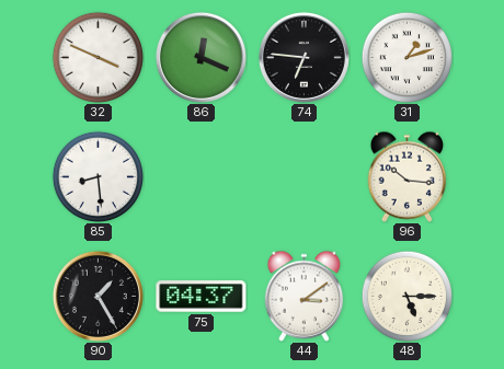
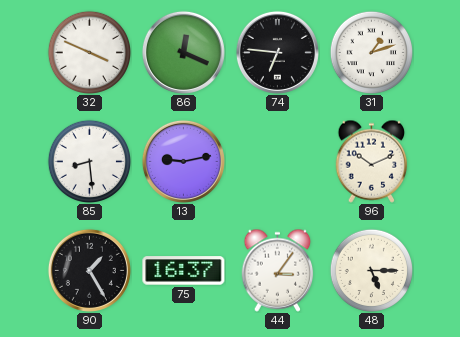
13: none -> 9:13 (183, 161)
96: 10:16 -> 10:11 (372, 161)
75: 04:37 -> 16:37 (184, 271)
44: 3:09 -> 3:06 (278, 270)
